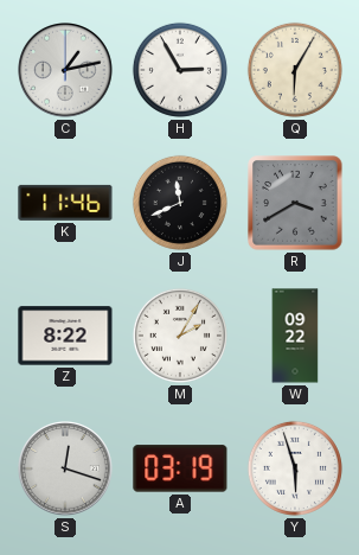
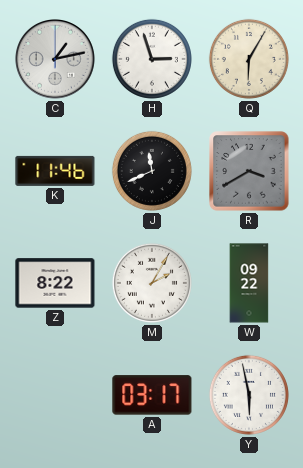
H: 2:55 -> 2:57 (152, 59)
S: 12:18 -> none (66, 470)
A: 03:19 -> 03:17 (152, 395)
Y: 5:57 -> 5:58 (249, 395)
